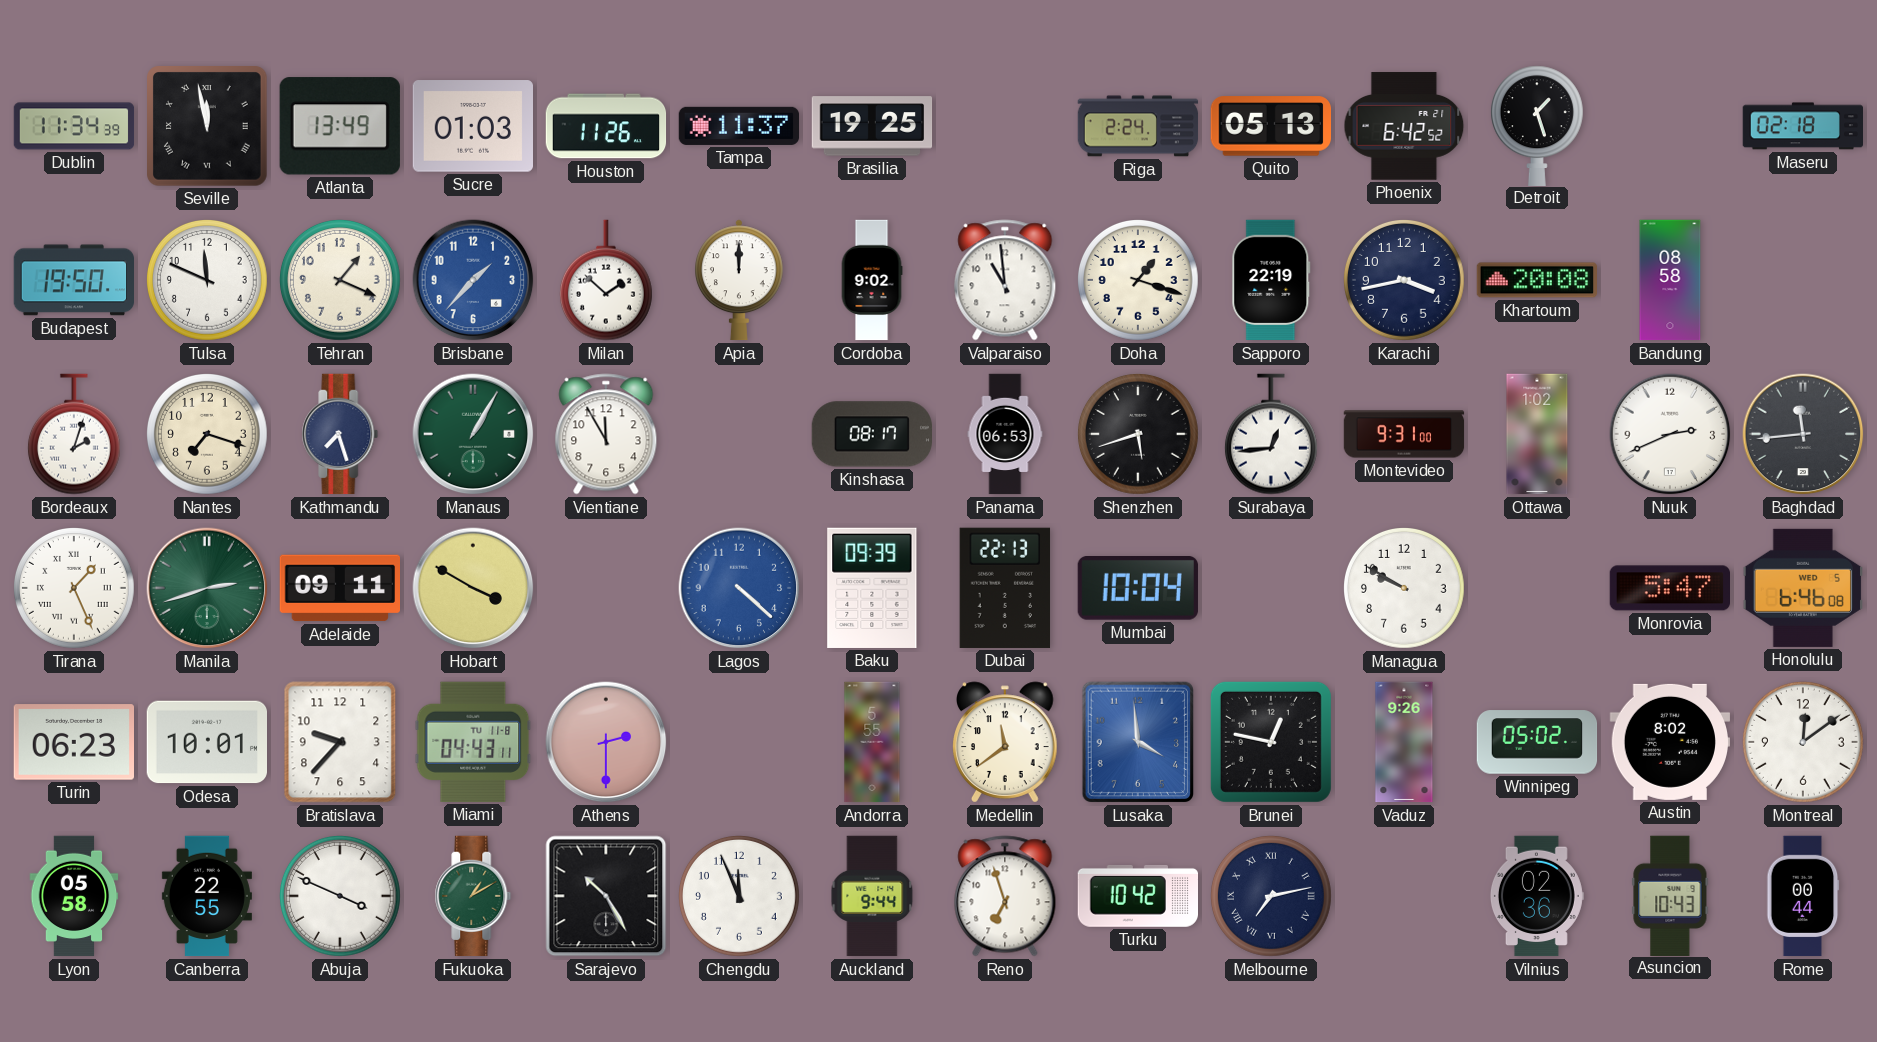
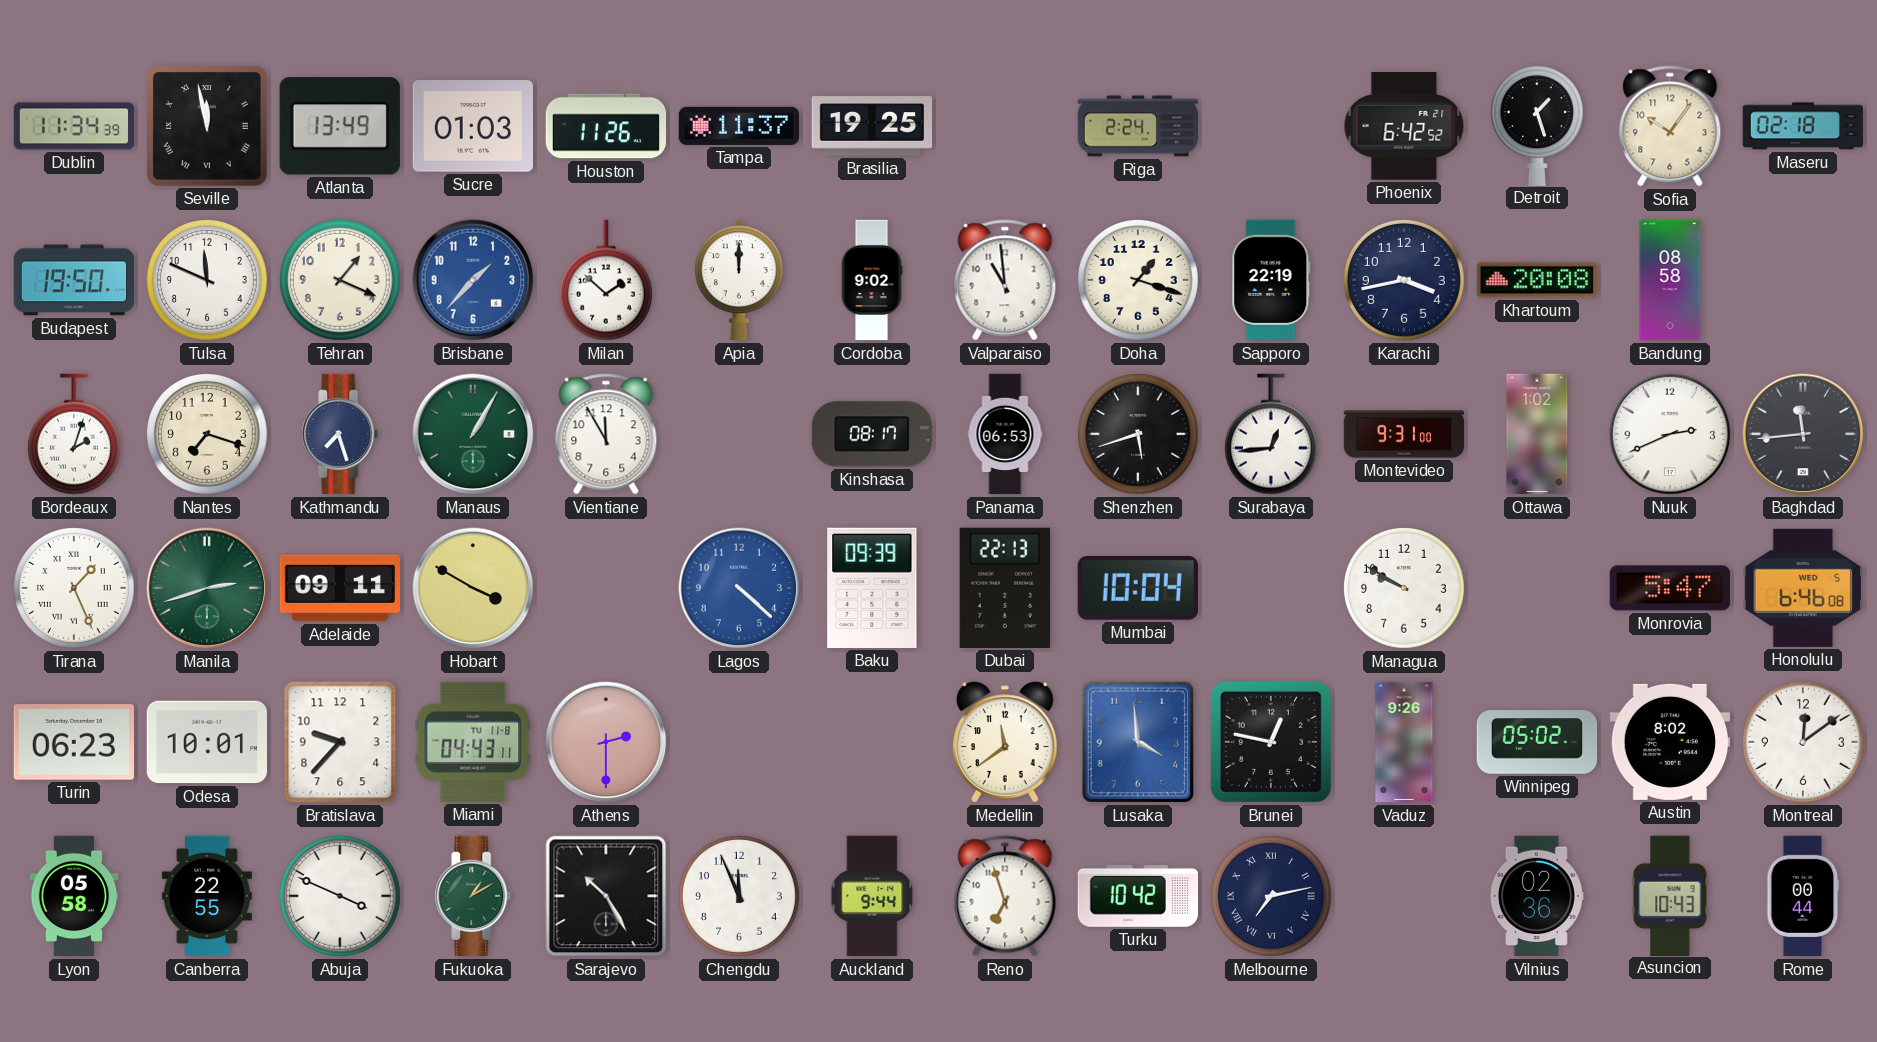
Quito: 05:13 -> none (1270, 126)
Sofia: none -> 10:06 (1670, 126)
Andorra: 5:55 -> none (872, 742)
